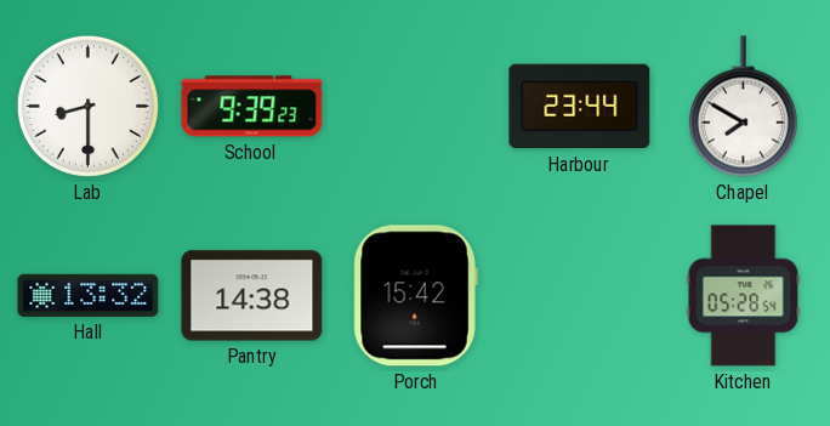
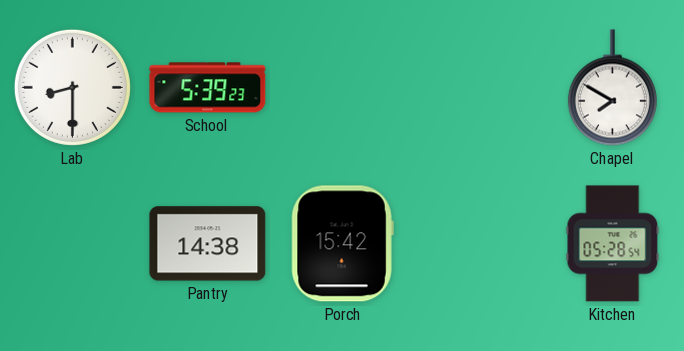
School: 9:39 -> 5:39 (208, 88)
Harbour: 23:44 -> none (580, 107)
Hall: 13:32 -> none (89, 295)
